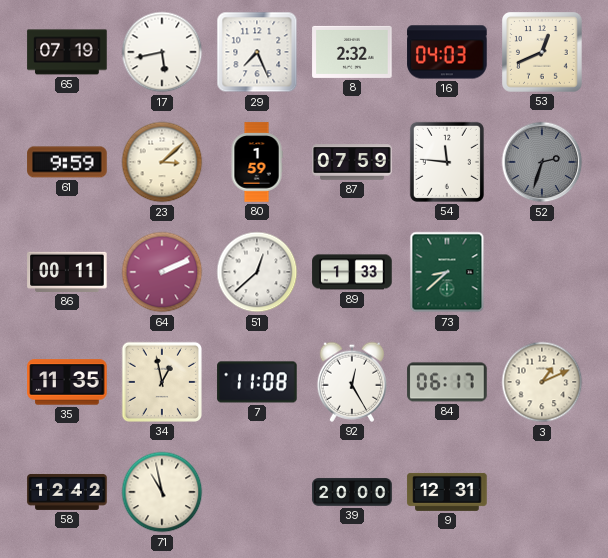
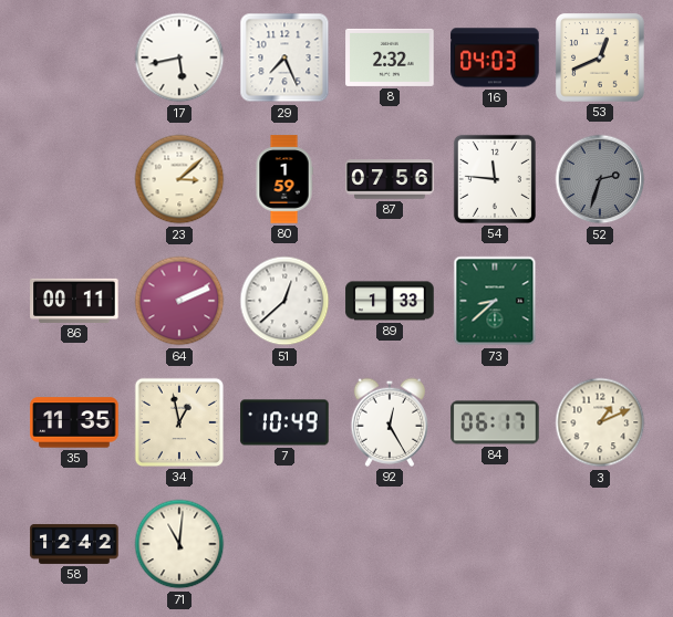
65: 07:19 -> none (67, 52)
61: 9:59 -> none (67, 162)
87: 07:59 -> 07:56 (390, 179)
7: 11:08 -> 10:49 (284, 422)
71: 10:58 -> 11:01 (179, 544)
39: 20:00 -> none (352, 492)
9: 12:31 -> none (447, 492)
